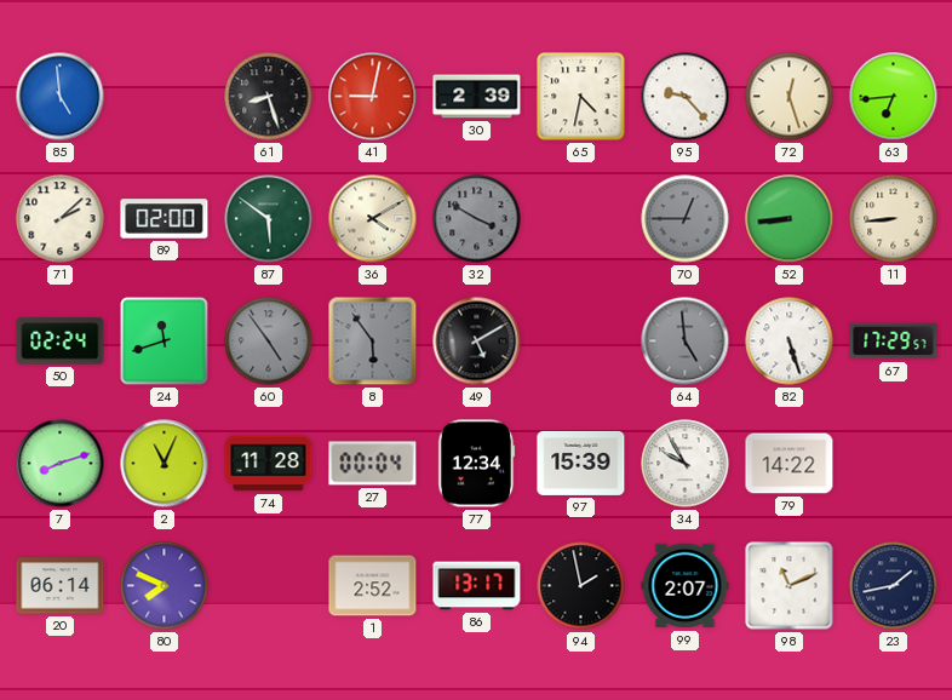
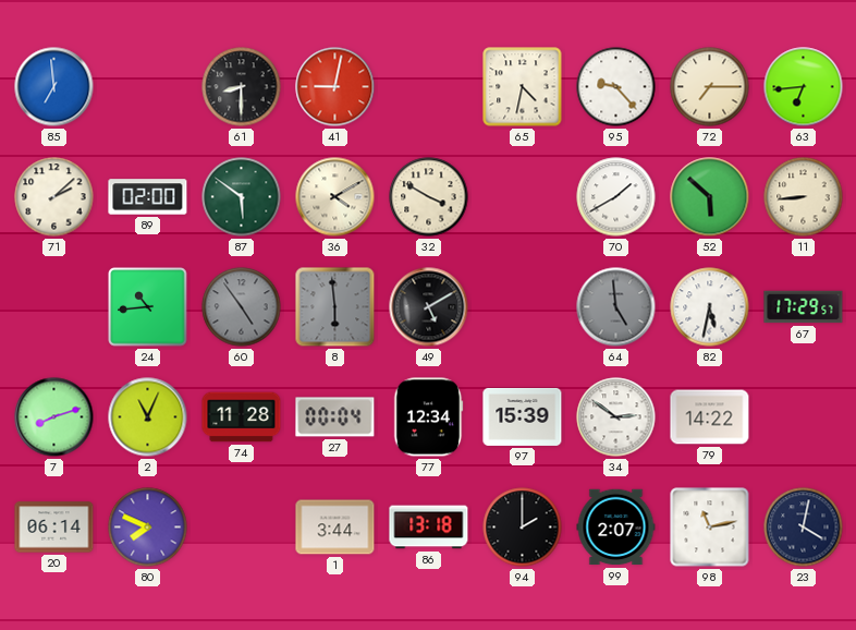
85: 4:59 -> 6:59 (54, 87)
61: 8:27 -> 8:30 (242, 87)
30: 2:39 -> none (477, 97)
72: 12:27 -> 7:15 (710, 87)
32 dial: grey -> cream (429, 197)
70: 12:45 -> 1:40 (616, 197)
70 dial: grey -> white (616, 197)
52: 8:44 -> 5:52 (710, 197)
50: 02:24 -> none (61, 342)
24: 11:42 -> 10:44 (148, 307)
8: 5:54 -> 5:59 (335, 307)
82: 5:27 -> 5:32 (710, 307)
34: 9:55 -> 2:51 (616, 417)
1: 2:52 -> 3:44 (335, 528)
86: 13:17 -> 13:18 (429, 528)
94: 1:58 -> 2:00 (523, 528)
98: 11:11 -> 11:13 (710, 528)
23: 1:43 -> 4:02 (804, 528)
